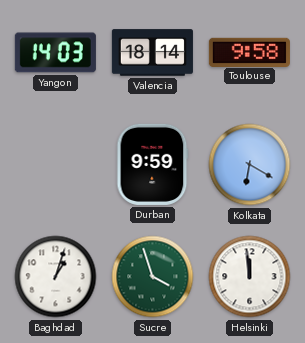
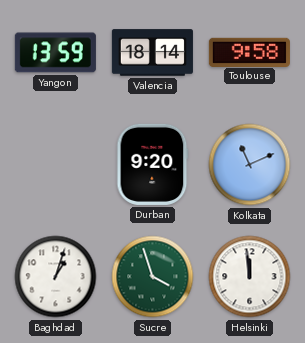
Yangon: 14:03 -> 13:59 (55, 53)
Durban: 9:59 -> 9:20 (153, 164)
Kolkata: 6:20 -> 11:11 (250, 165)
